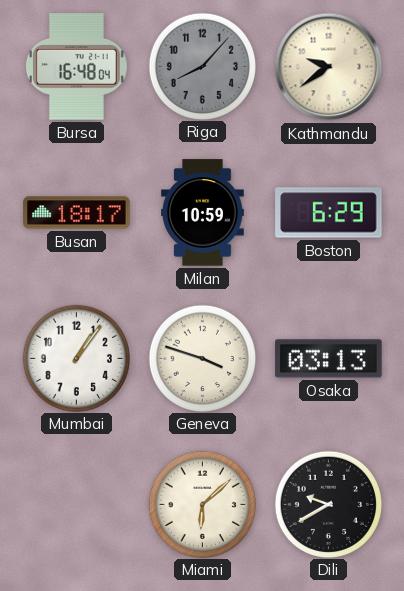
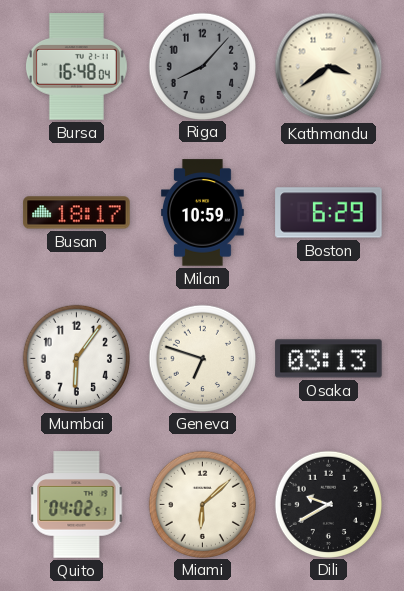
Kathmandu: 9:39 -> 3:39 (329, 67)
Mumbai: 1:06 -> 6:06 (76, 358)
Geneva: 3:48 -> 6:48 (202, 358)
Quito: none -> 04:02 (77, 505)
